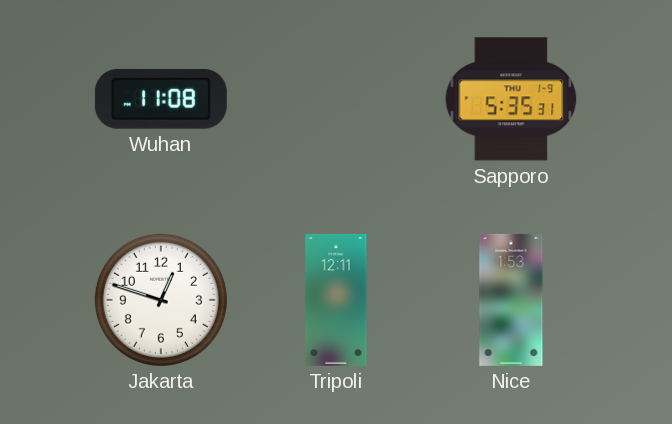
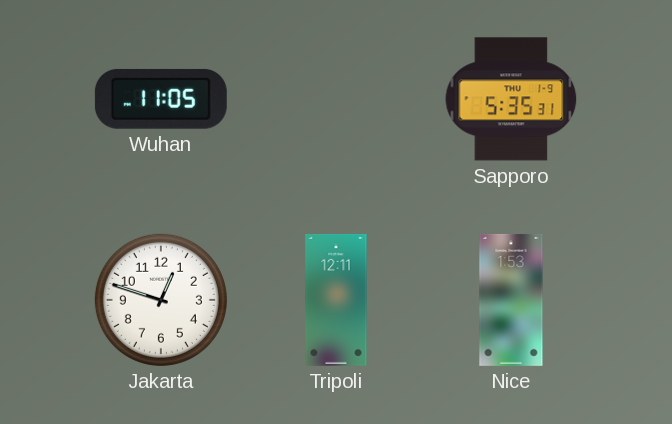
Wuhan: 11:08 -> 11:05 (161, 99)
